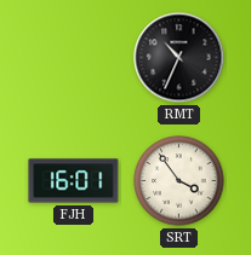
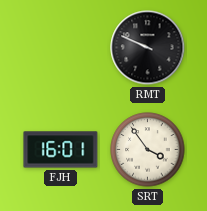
RMT: 10:34 -> 9:49 (148, 48)
